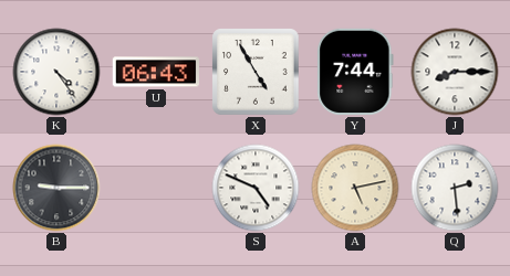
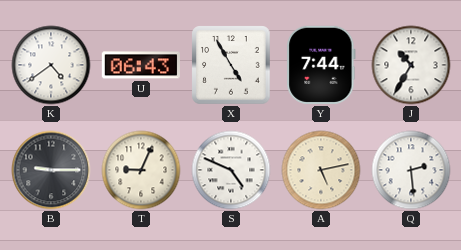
K: 4:24 -> 4:39 (51, 65)
J: 8:15 -> 10:35 (411, 65)
T: none -> 9:04 (141, 170)
